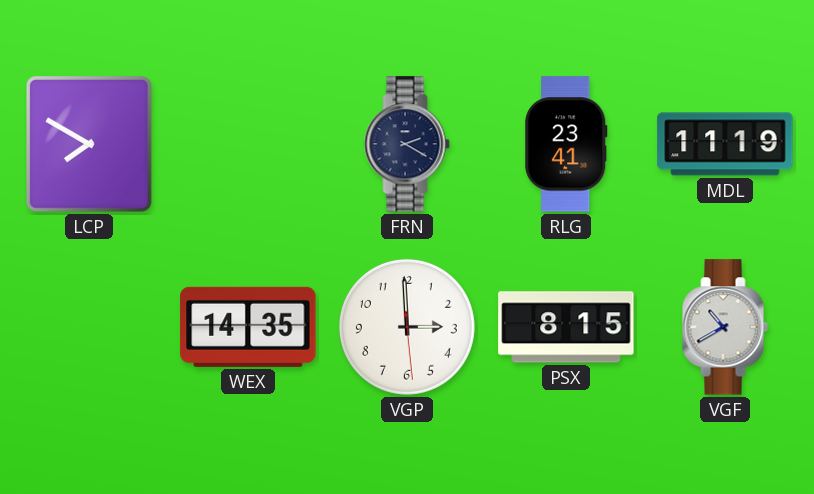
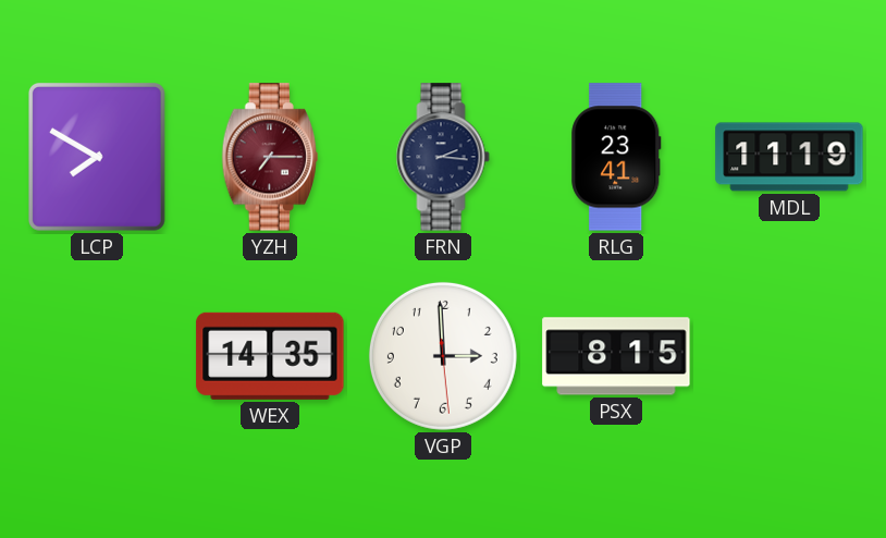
YZH: none -> 7:15 (269, 157)
FRN: 2:20 -> 2:16 (443, 157)
VGF: 10:40 -> none (725, 327)
